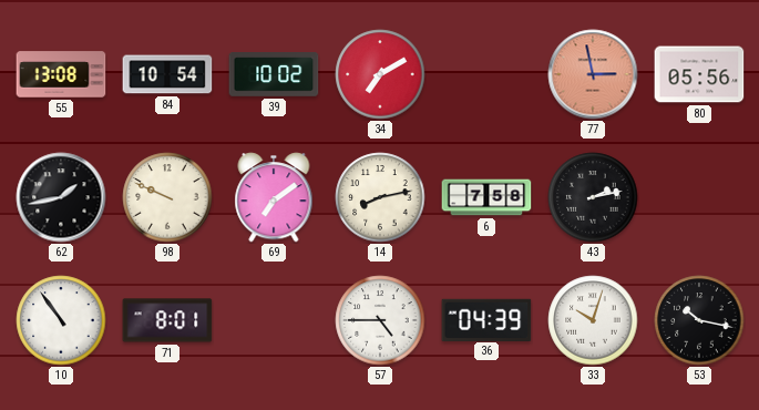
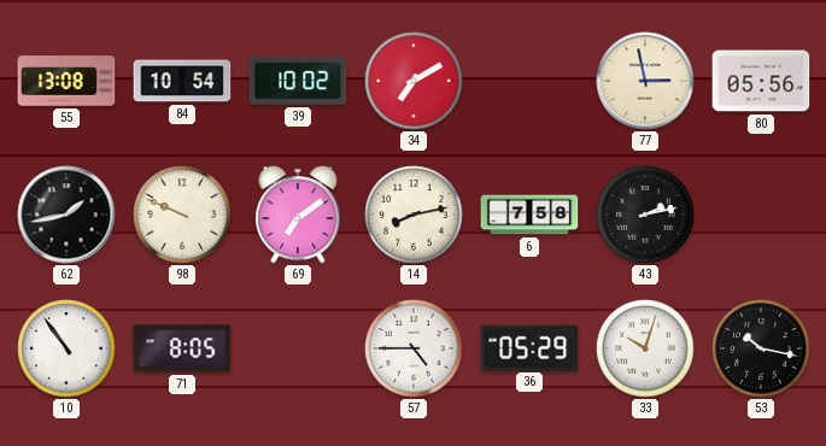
77 dial: salmon -> cream (645, 81)
71: 8:01 -> 8:05 (182, 348)
36: 04:39 -> 05:29 (529, 347)
